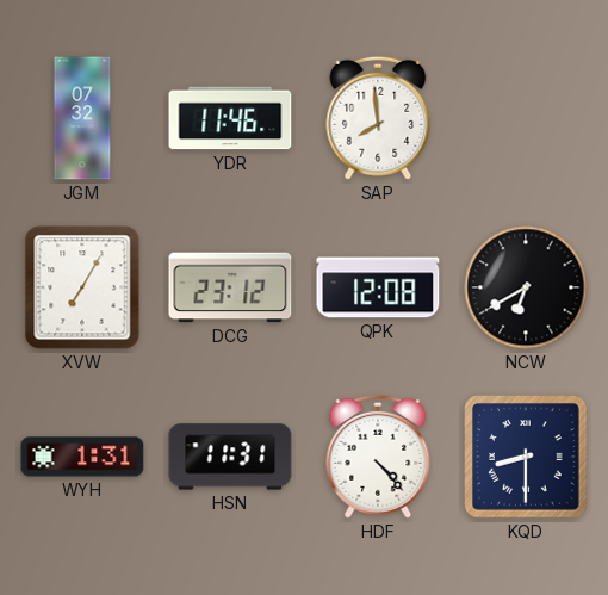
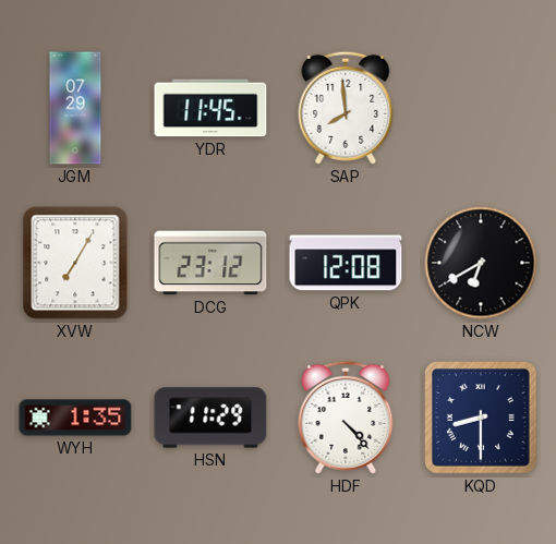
JGM: 07:32 -> 07:29 (75, 108)
YDR: 11:46 -> 11:45 (210, 108)
WYH: 1:31 -> 1:35 (75, 418)
HSN: 11:31 -> 11:29 (210, 418)
